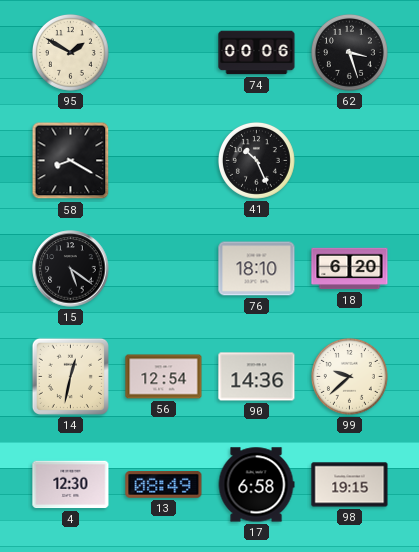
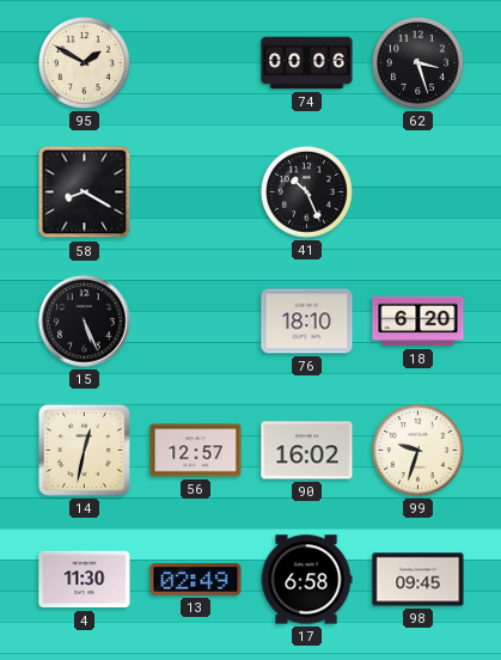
15: 5:21 -> 5:26 (85, 322)
56: 12:54 -> 12:57 (196, 451)
90: 14:36 -> 16:02 (307, 451)
99: 9:38 -> 9:33 (417, 450)
4: 12:30 -> 11:30 (85, 580)
13: 08:49 -> 02:49 (196, 580)
98: 19:15 -> 09:45 (418, 580)
